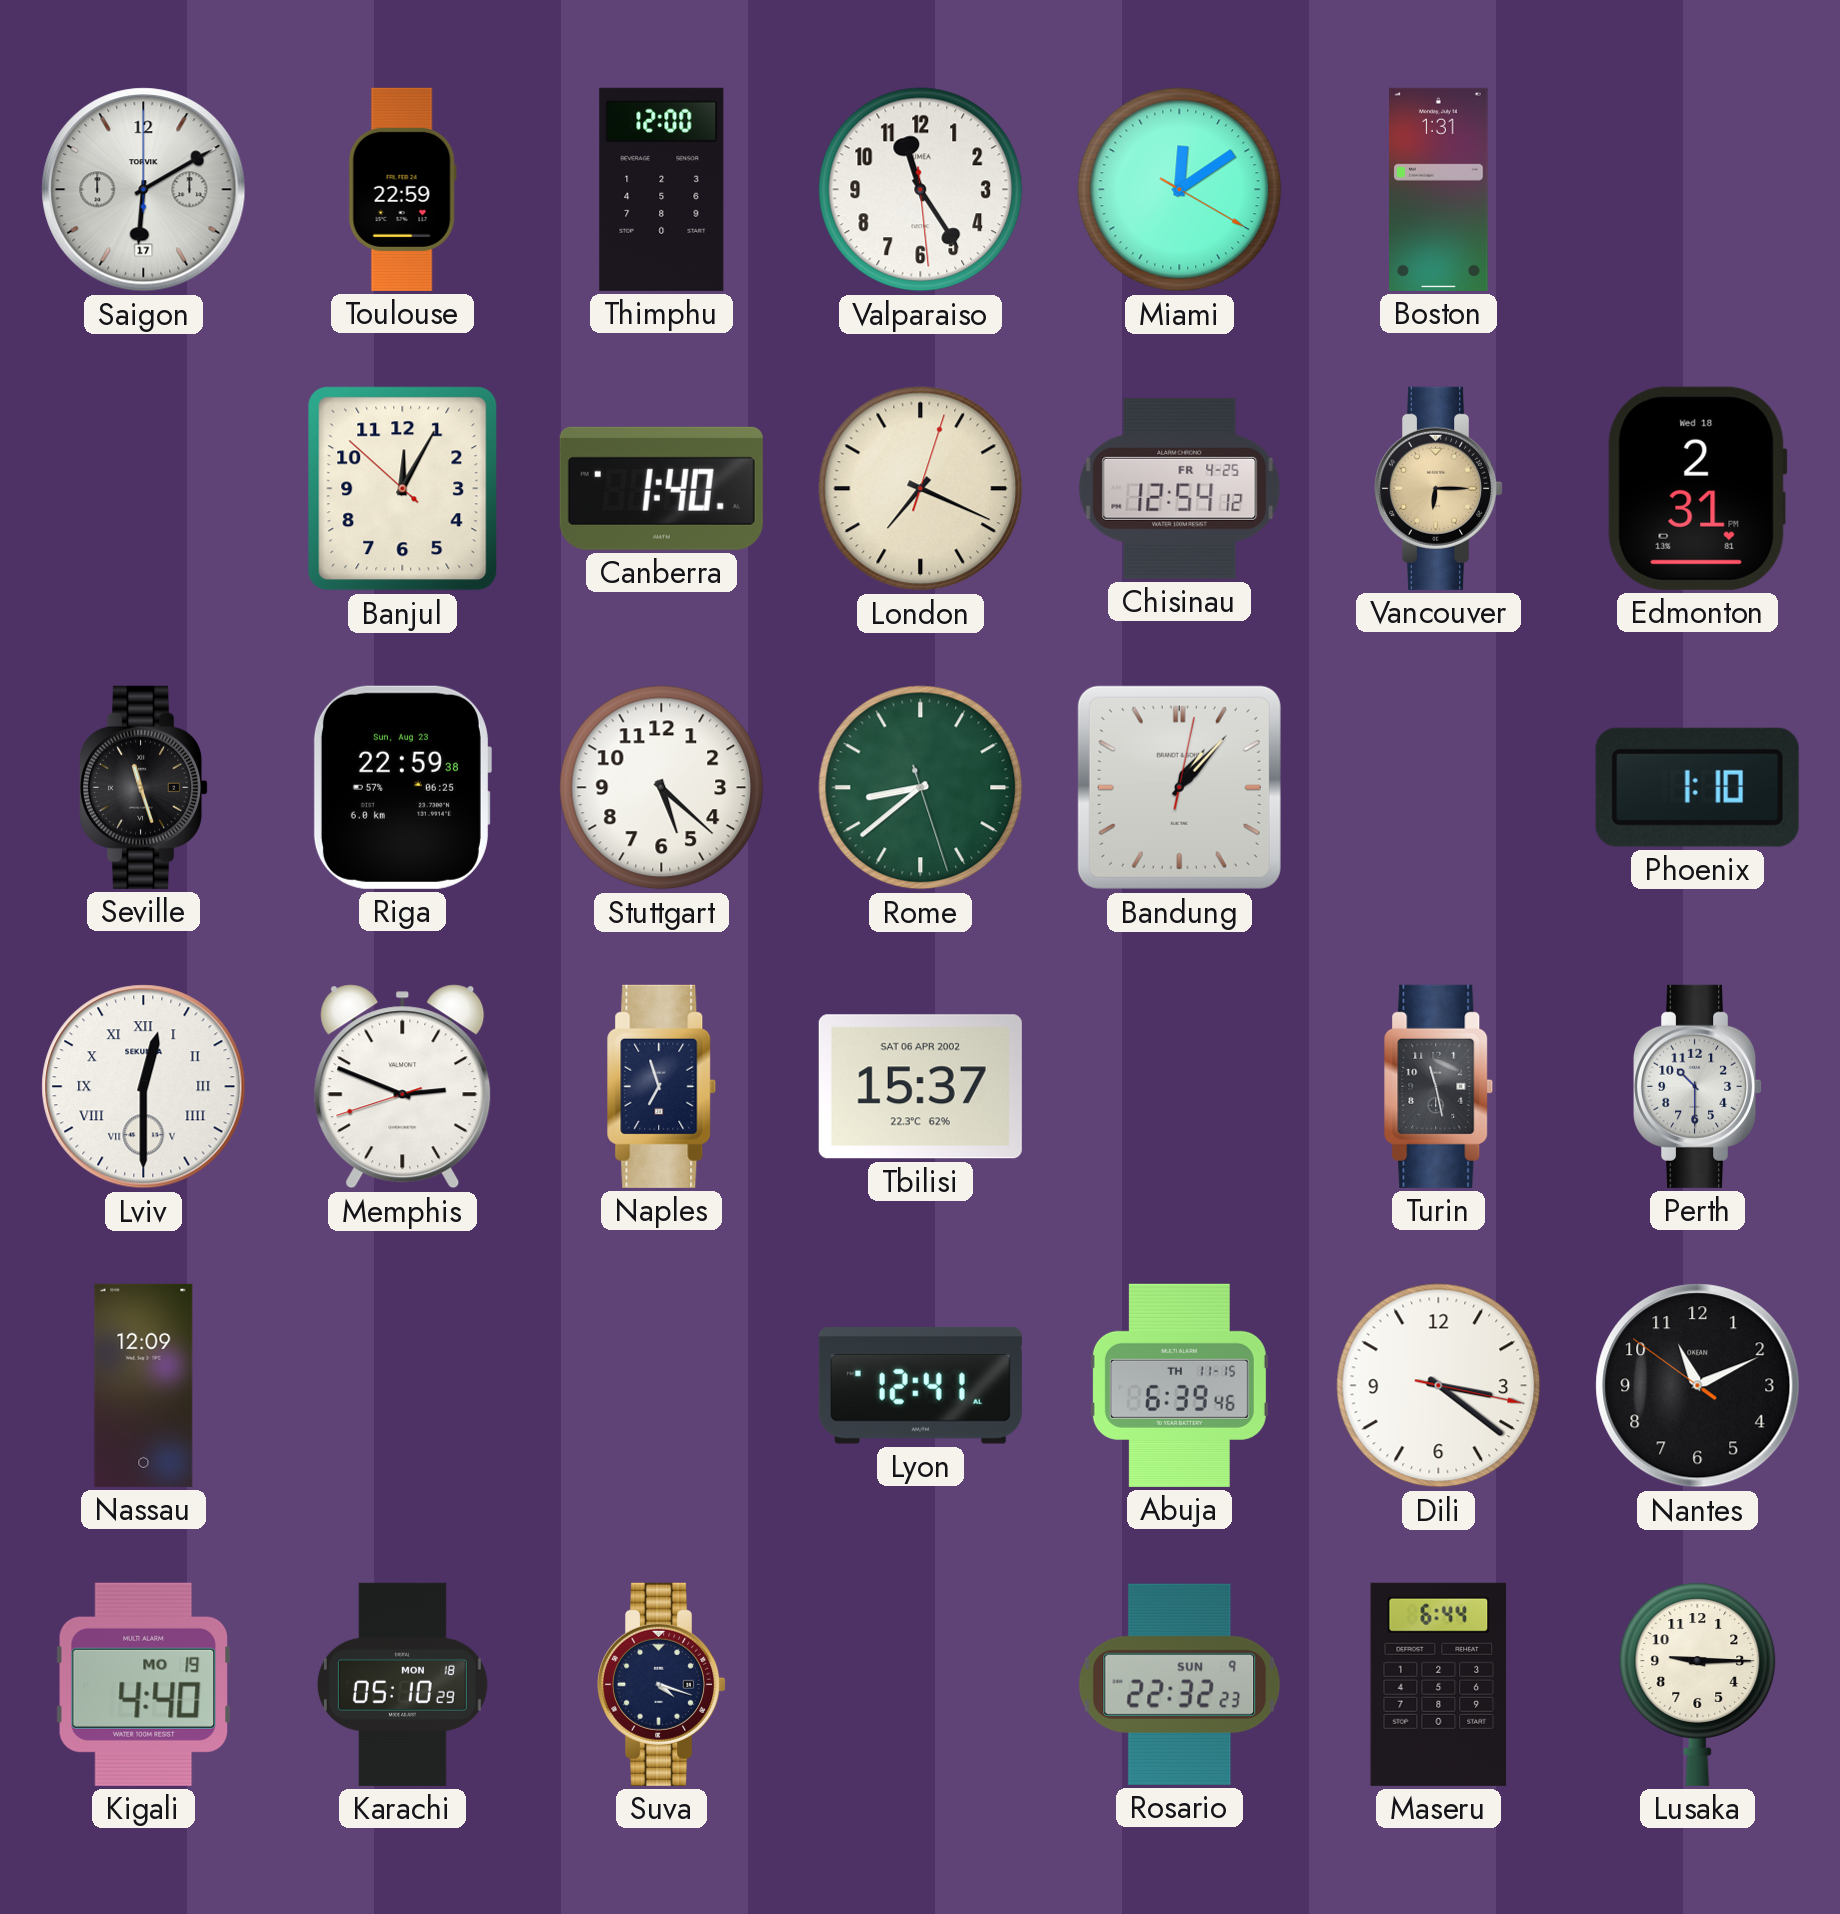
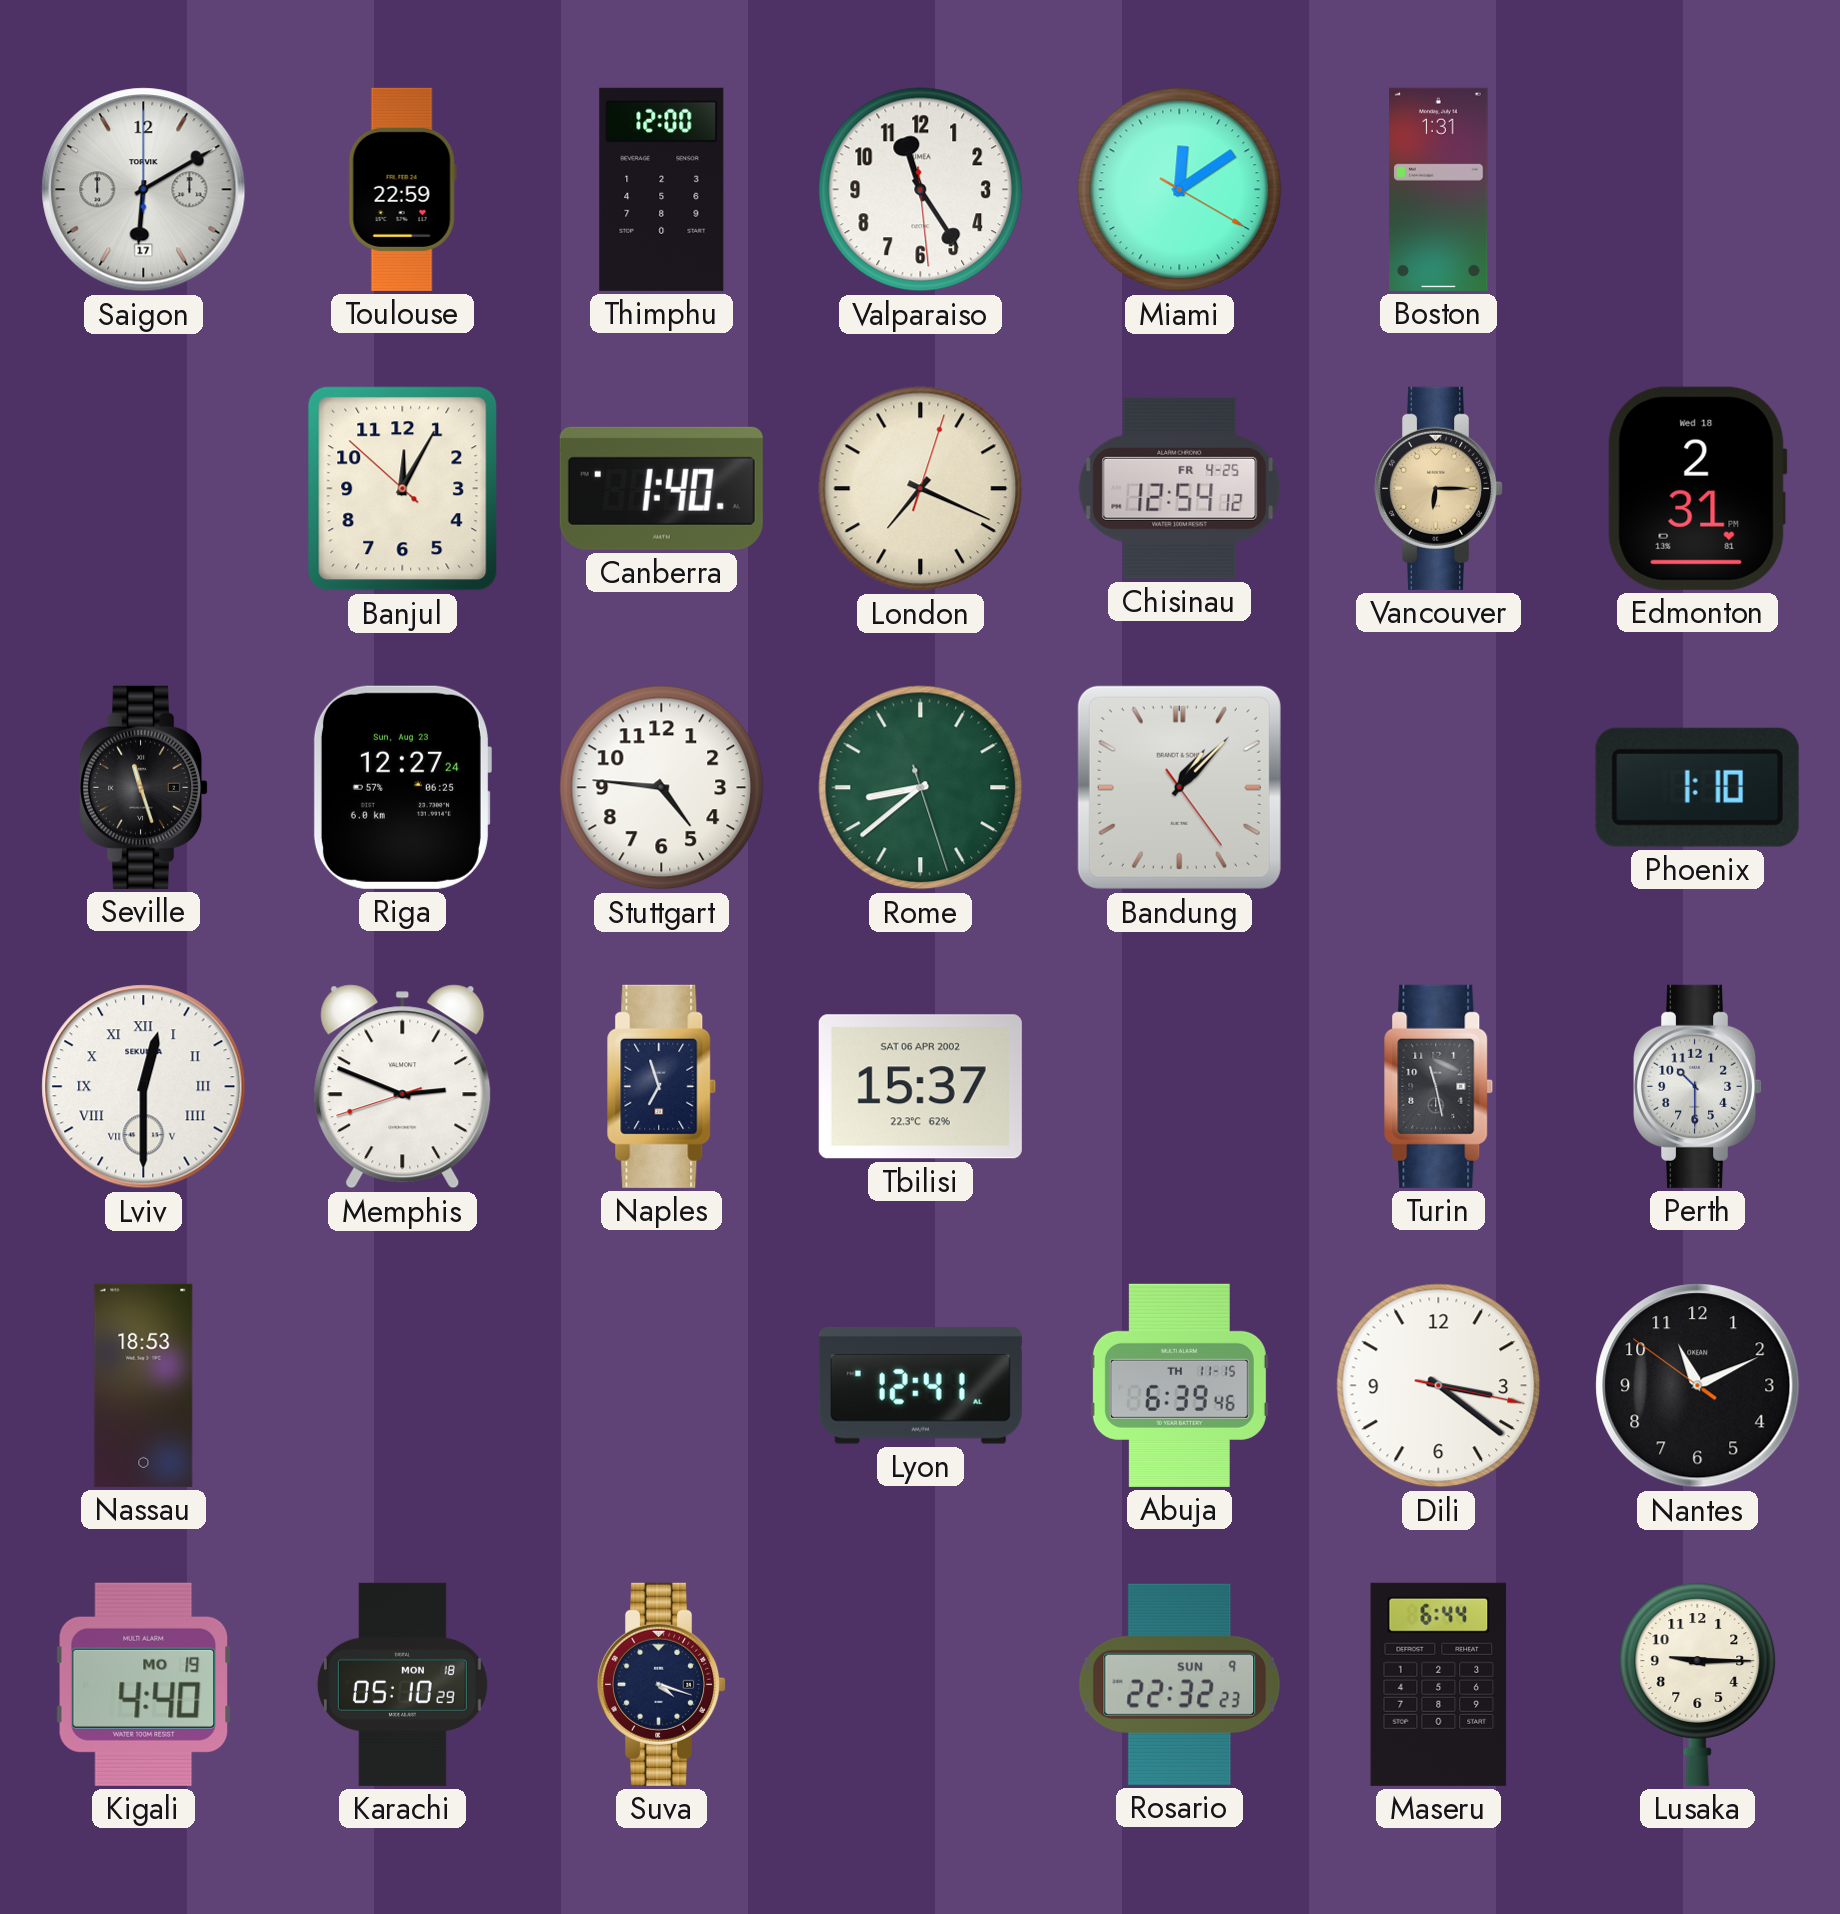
Riga: 22:59 -> 12:27 (402, 787)
Stuttgart: 5:22 -> 4:46 (662, 788)
Bandung: 1:07:02 -> 1:07:24 (1179, 787)
Nassau: 12:09 -> 18:53 (144, 1385)
